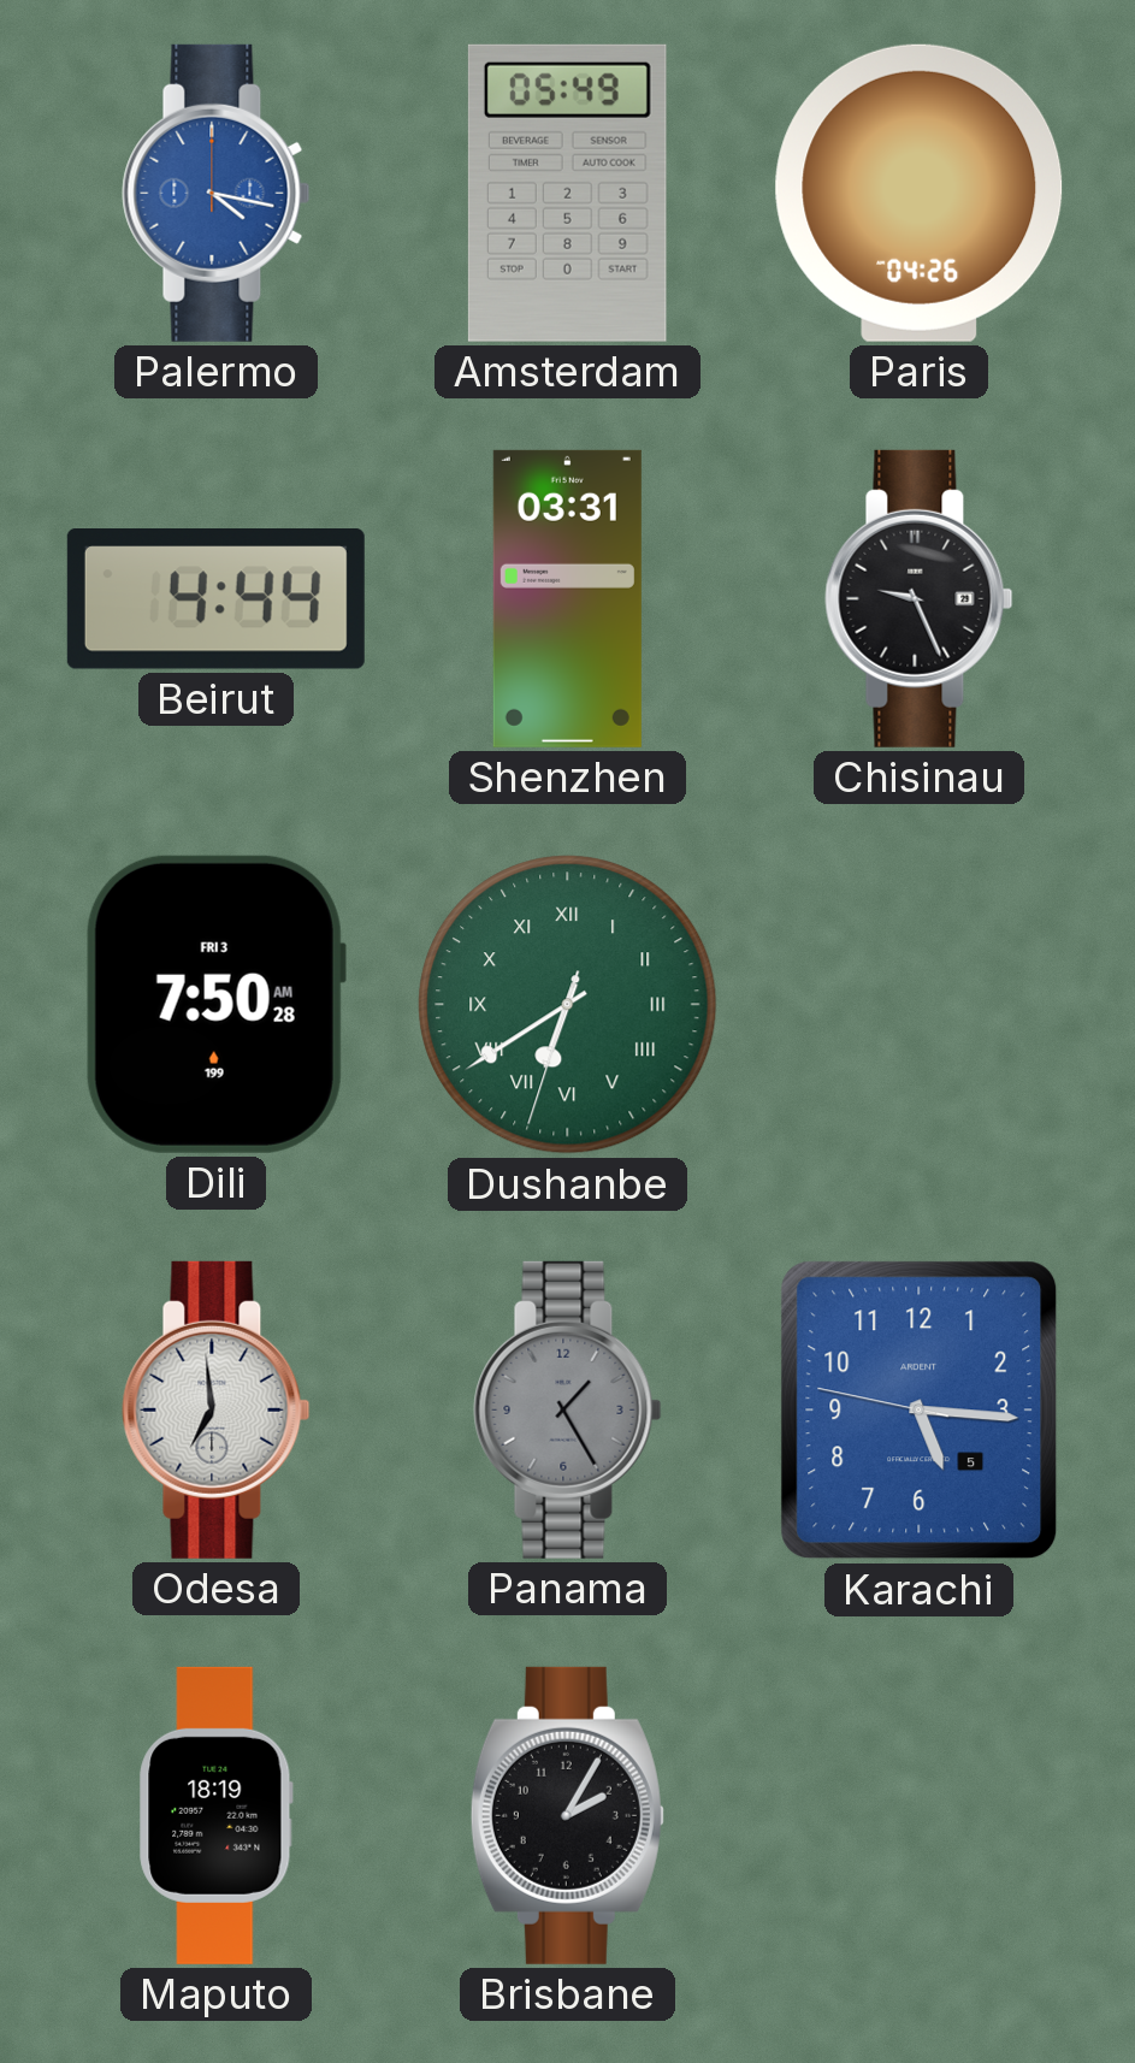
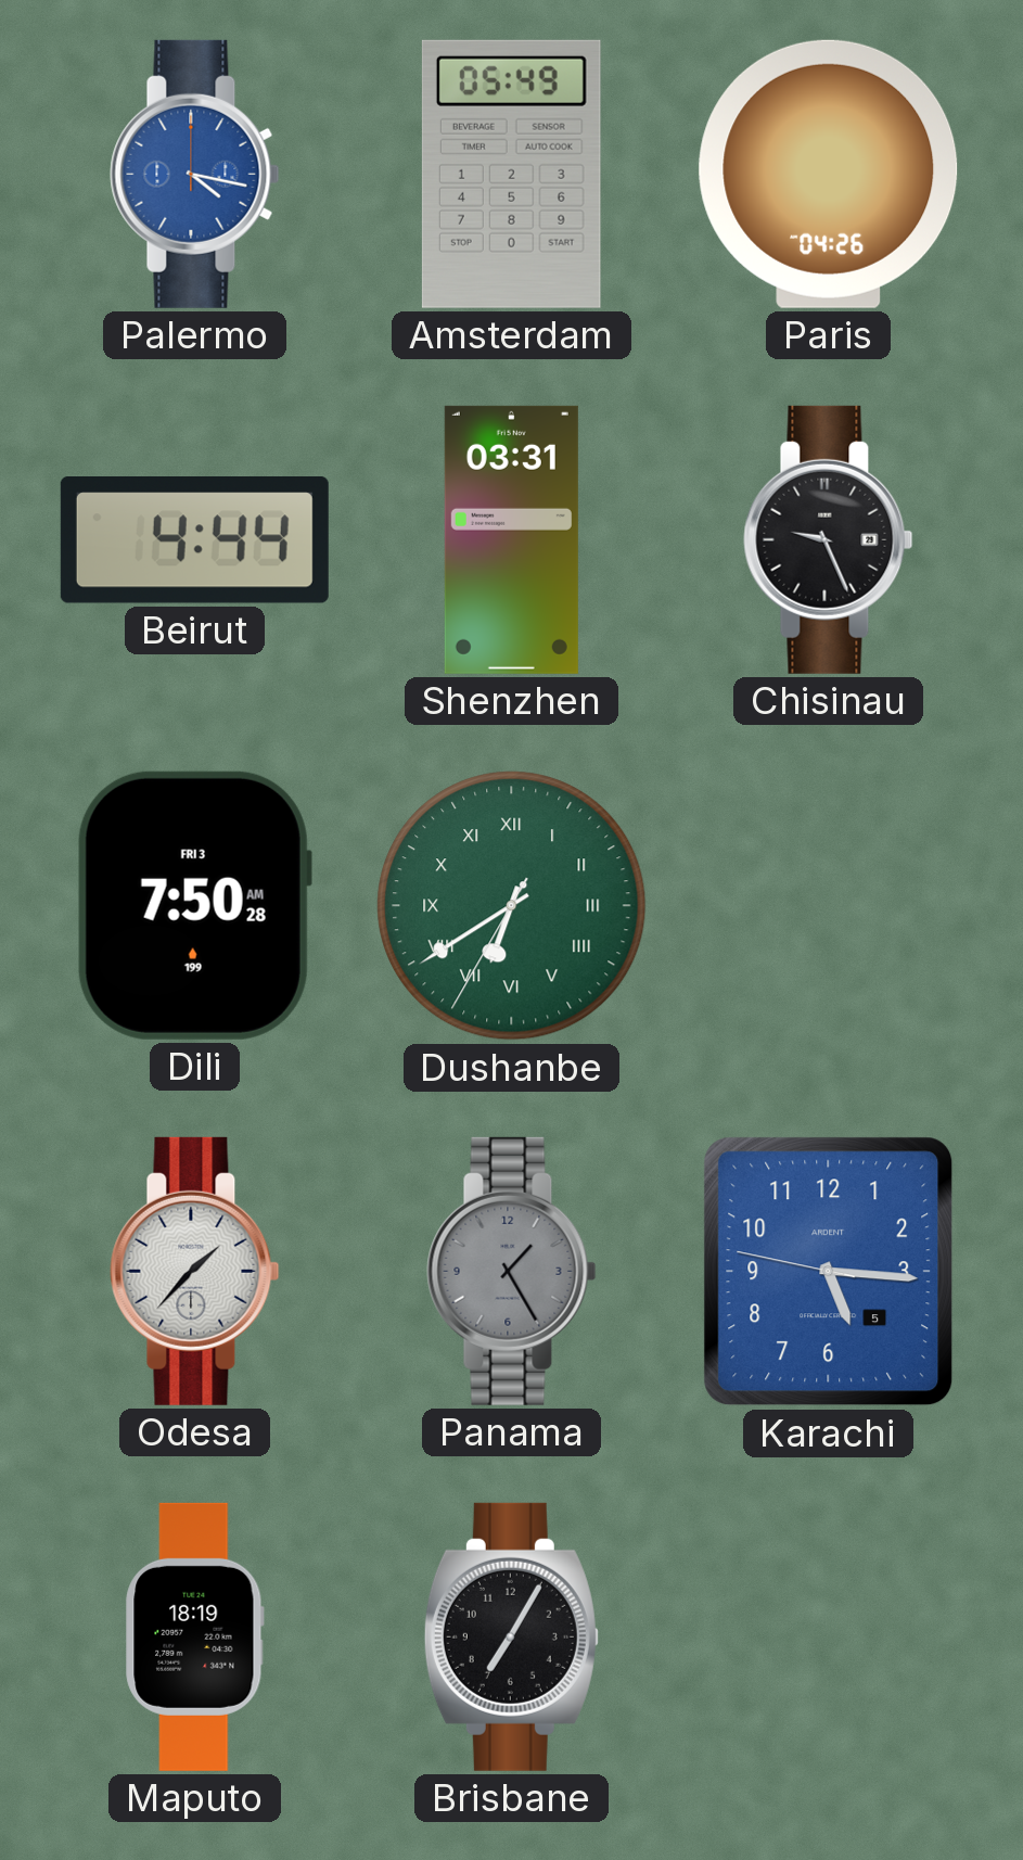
Dushanbe: 6:39:33 -> 6:39:35 (512, 906)
Odesa: 6:59 -> 1:37 (195, 1271)
Brisbane: 2:05 -> 7:05 (511, 1636)
